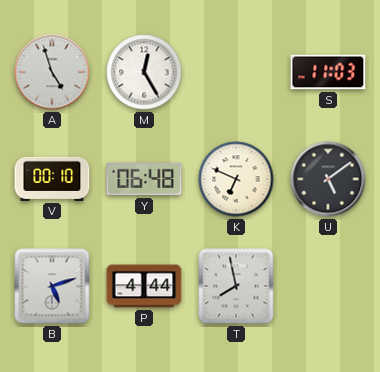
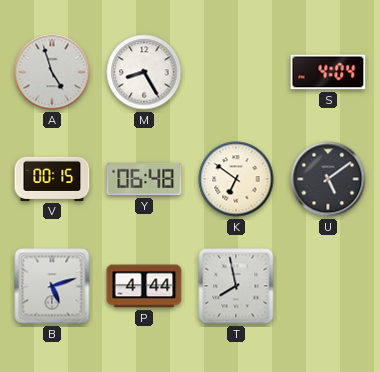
M: 12:25 -> 8:25 (144, 72)
S: 11:03 -> 4:04 (328, 72)
V: 00:10 -> 00:15 (52, 179)
K: 6:49 -> 6:51 (236, 179)
